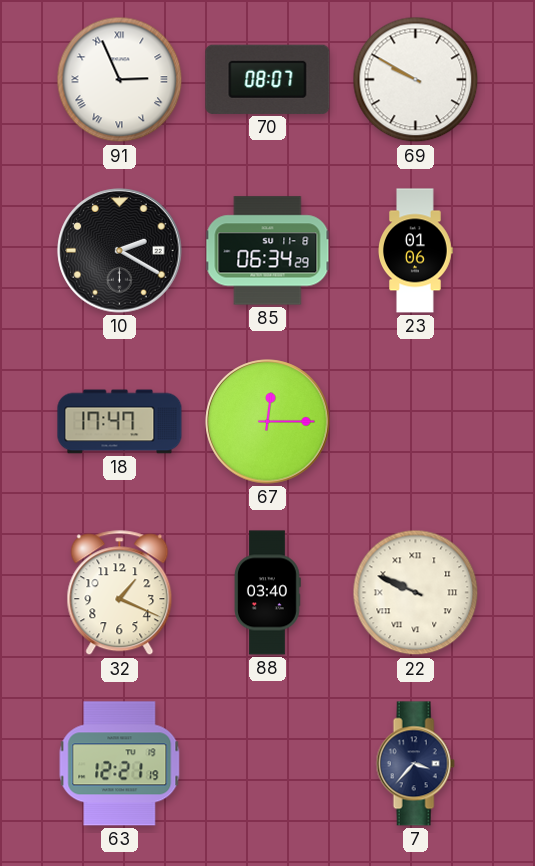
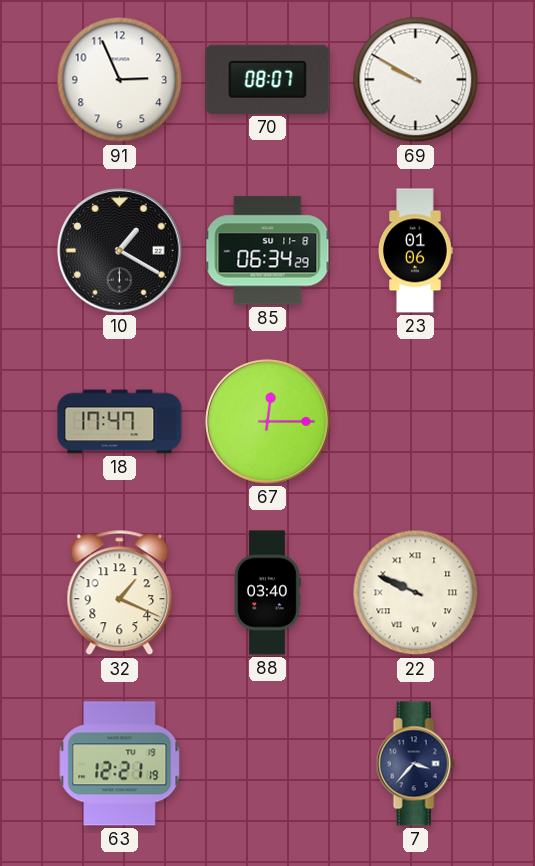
91 numerals: Roman -> Arabic (120, 80)
10: 2:20 -> 1:20 (120, 251)
